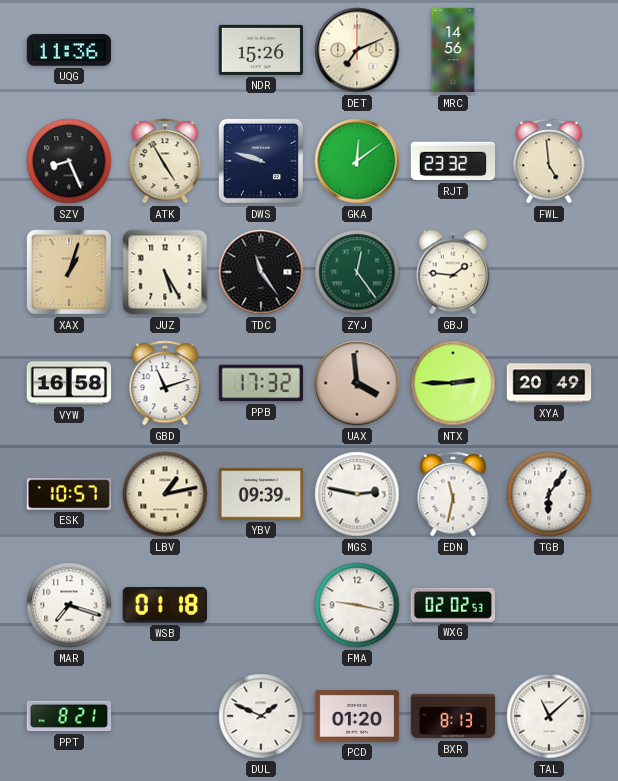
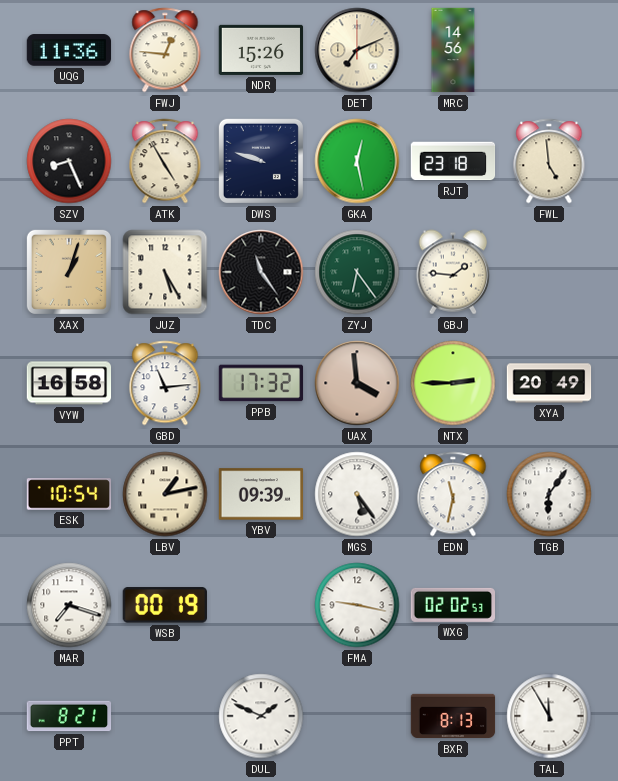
FWJ: none -> 12:46 (165, 50)
GKA: 12:09 -> 12:28 (357, 161)
RJT: 23:32 -> 23:18 (453, 161)
ZYJ: 12:24 -> 6:24 (357, 272)
GBD: 11:12 -> 11:14 (165, 383)
ESK: 10:57 -> 10:54 (69, 494)
MGS: 2:47 -> 5:24 (357, 494)
WSB: 01:18 -> 00:19 (165, 605)
PCD: 01:20 -> none (357, 716)
TAL: 11:08 -> 11:55 (549, 716)
